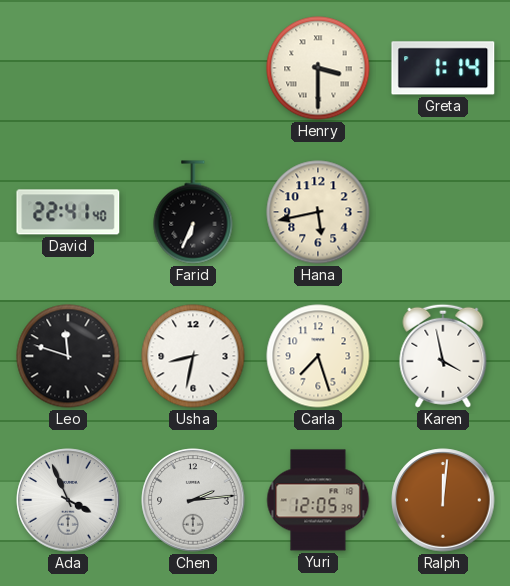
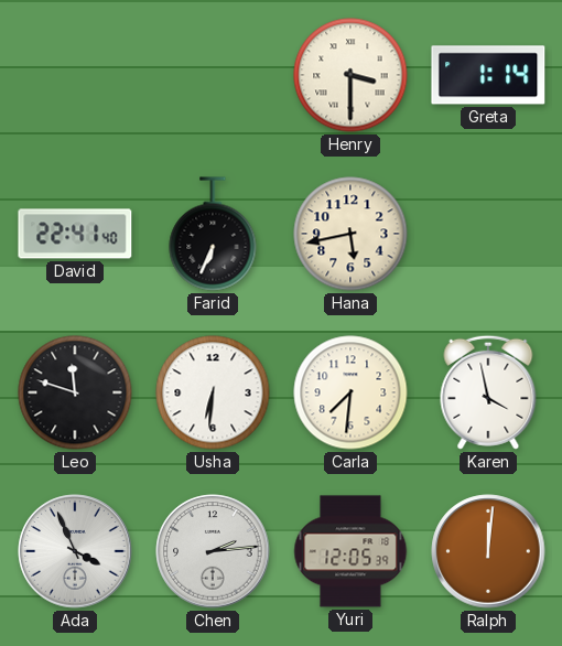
Usha: 8:32 -> 6:31 (213, 392)
Carla: 7:27 -> 7:31 (350, 392)
